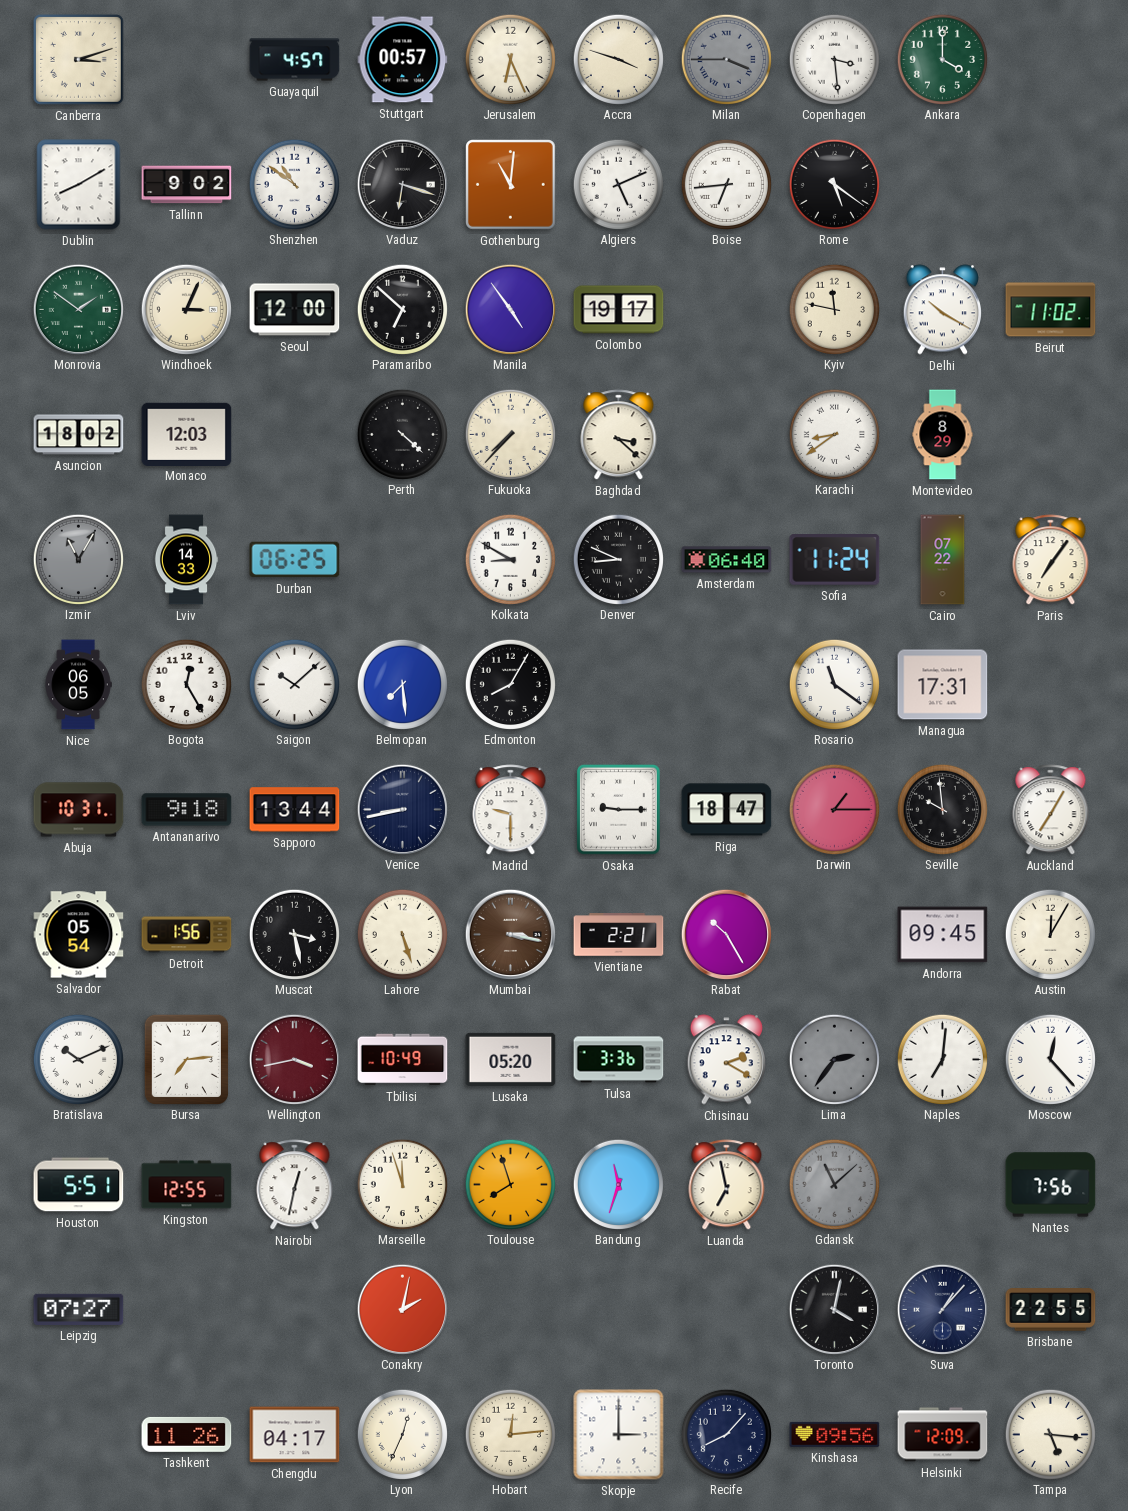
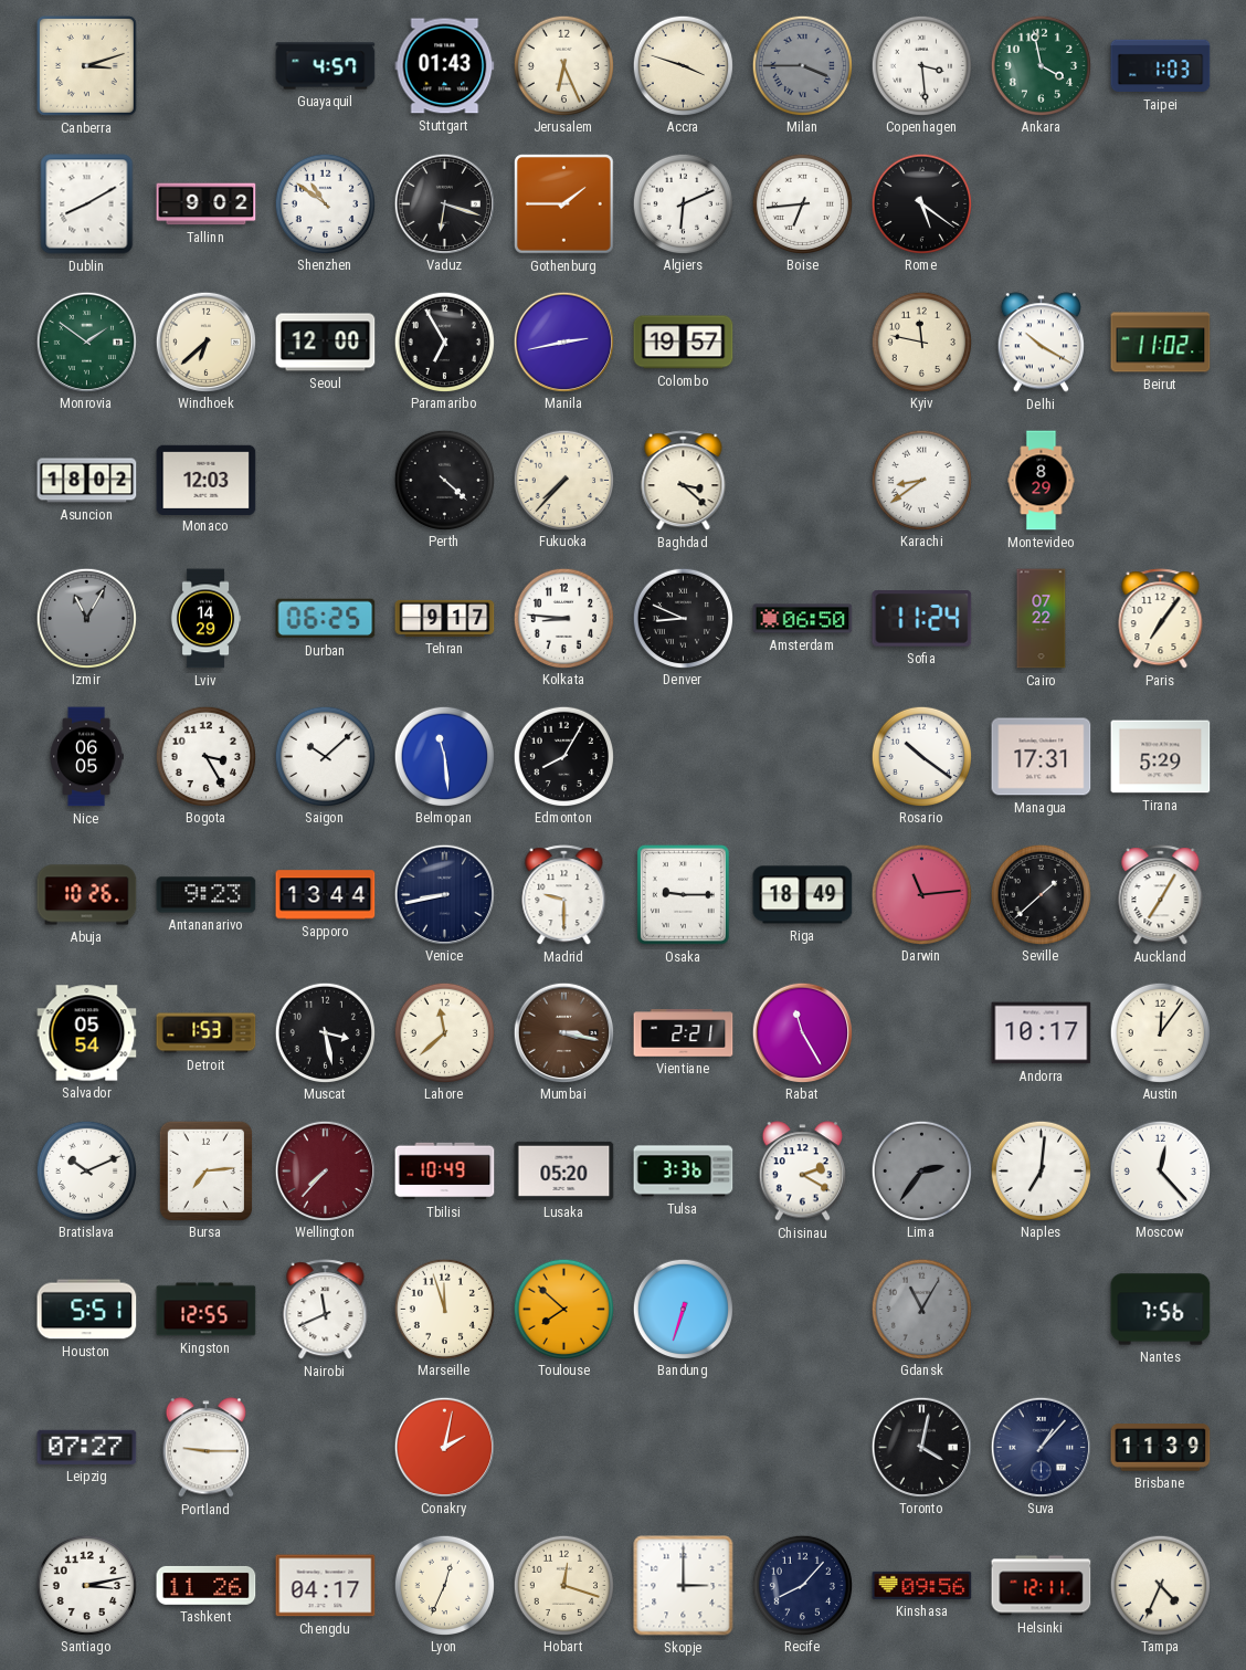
Stuttgart: 00:57 -> 01:43 (445, 66)
Ankara: 4:00 -> 3:58 (1041, 65)
Taipei: none -> 1:03 (1161, 66)
Gothenburg: 11:01 -> 1:45 (564, 204)
Algiers: 5:11 -> 6:11 (683, 203)
Windhoek: 3:04 -> 6:38 (205, 342)
Paramaribo: 6:52 -> 6:55 (444, 342)
Manila: 4:54 -> 2:43 (563, 342)
Colombo: 19:17 -> 19:57 (684, 343)
Lviv: 14:33 -> 14:29 (205, 619)
Tehran: none -> 9:17 (445, 618)
Kolkata: 8:50 -> 8:46 (563, 618)
Amsterdam: 06:40 -> 06:50 (803, 619)
Bogota: 12:25 -> 3:25 (205, 756)
Belmopan: 7:29 -> 11:29 (444, 756)
Rosario: 11:21 -> 10:21 (921, 756)
Tirana: none -> 5:29 (1161, 757)
Abuja: 10:31 -> 10:26 (87, 895)
Antananarivo: 9:18 -> 9:23 (207, 895)
Riga: 18:47 -> 18:49 (803, 895)
Darwin: 1:15 -> 11:14 (921, 894)
Seville: 9:59 -> 1:38 (1041, 894)
Detroit: 1:56 -> 1:53 (207, 1033)
Lahore: 5:27 -> 11:38 (444, 1032)
Rabat: 10:25 -> 11:25 (802, 1032)
Andorra: 09:45 -> 10:17 (1042, 1033)
Austin: 12:05 -> 12:06 (1160, 1032)
Wellington: 3:43 -> 7:37 (325, 1170)
Nairobi: 12:32 -> 11:41 (326, 1310)
Toulouse: 7:57 -> 7:52 (563, 1309)
Bandung: 11:33 -> 6:33 (683, 1309)
Luanda: 6:58 -> none (727, 1185)
Gdansk: 11:08 -> 11:05 (921, 1309)
Portland: none -> 9:15 (205, 1448)
Brisbane: 22:55 -> 11:39 (1161, 1448)
Santiago: none -> 3:13 (86, 1585)
Hobart: 12:14 -> 12:18 (563, 1585)
Helsinki: 12:09 -> 12:11 (1042, 1586)
Tampa: 5:16 -> 4:34 (1160, 1585)
